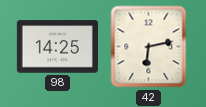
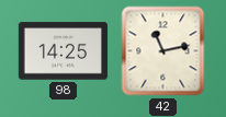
42: 6:13 -> 11:13 (163, 51)
